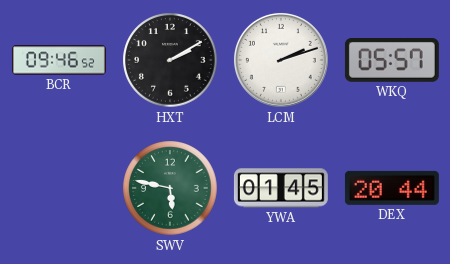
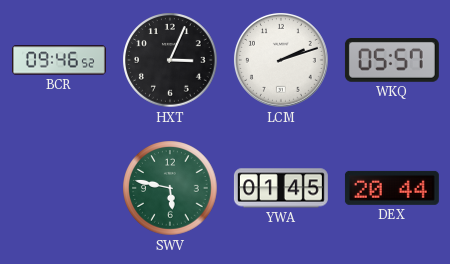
HXT: 2:10 -> 3:04 (170, 60)
